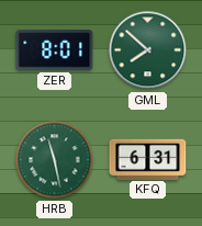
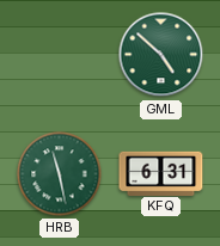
ZER: 8:01 -> none (55, 50)
GML: 7:52 -> 4:52 (161, 55)
